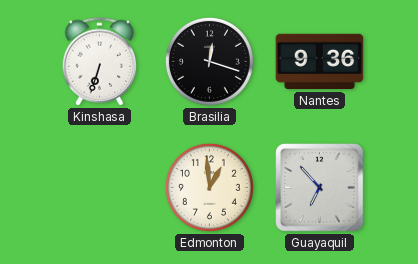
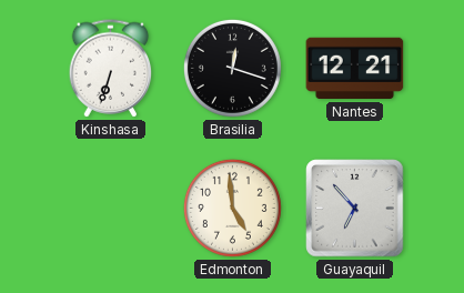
Nantes: 9:36 -> 12:21 (355, 69)
Edmonton: 12:59 -> 4:59 (232, 208)
